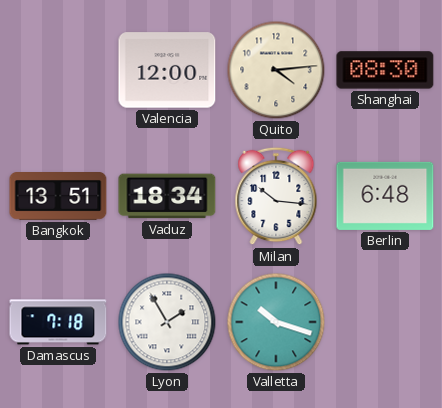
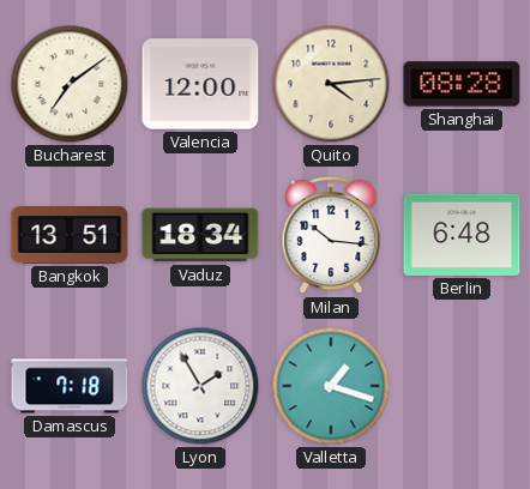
Bucharest: none -> 7:09 (70, 84)
Shanghai: 08:30 -> 08:28 (462, 84)
Valletta: 10:18 -> 1:18 (331, 386)
